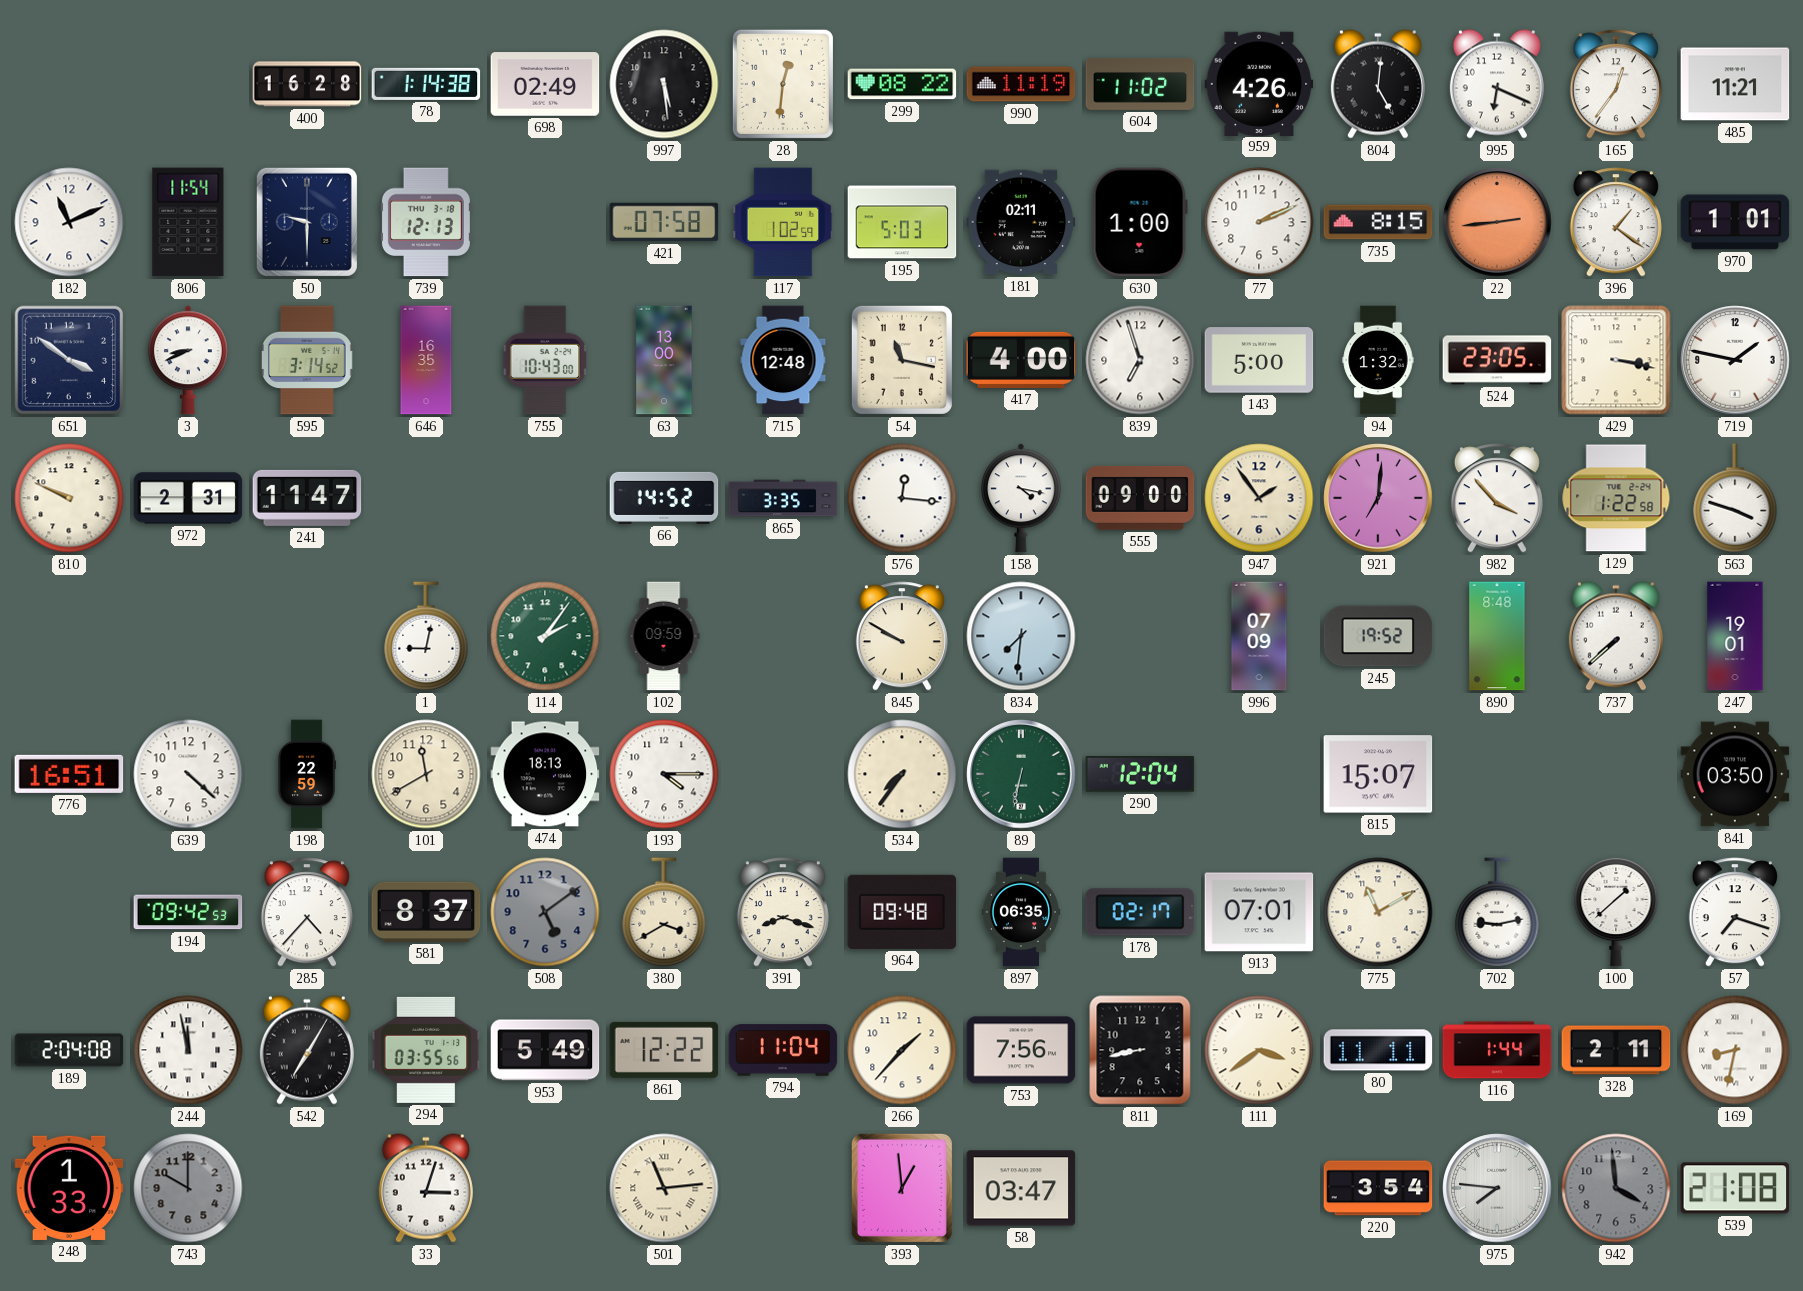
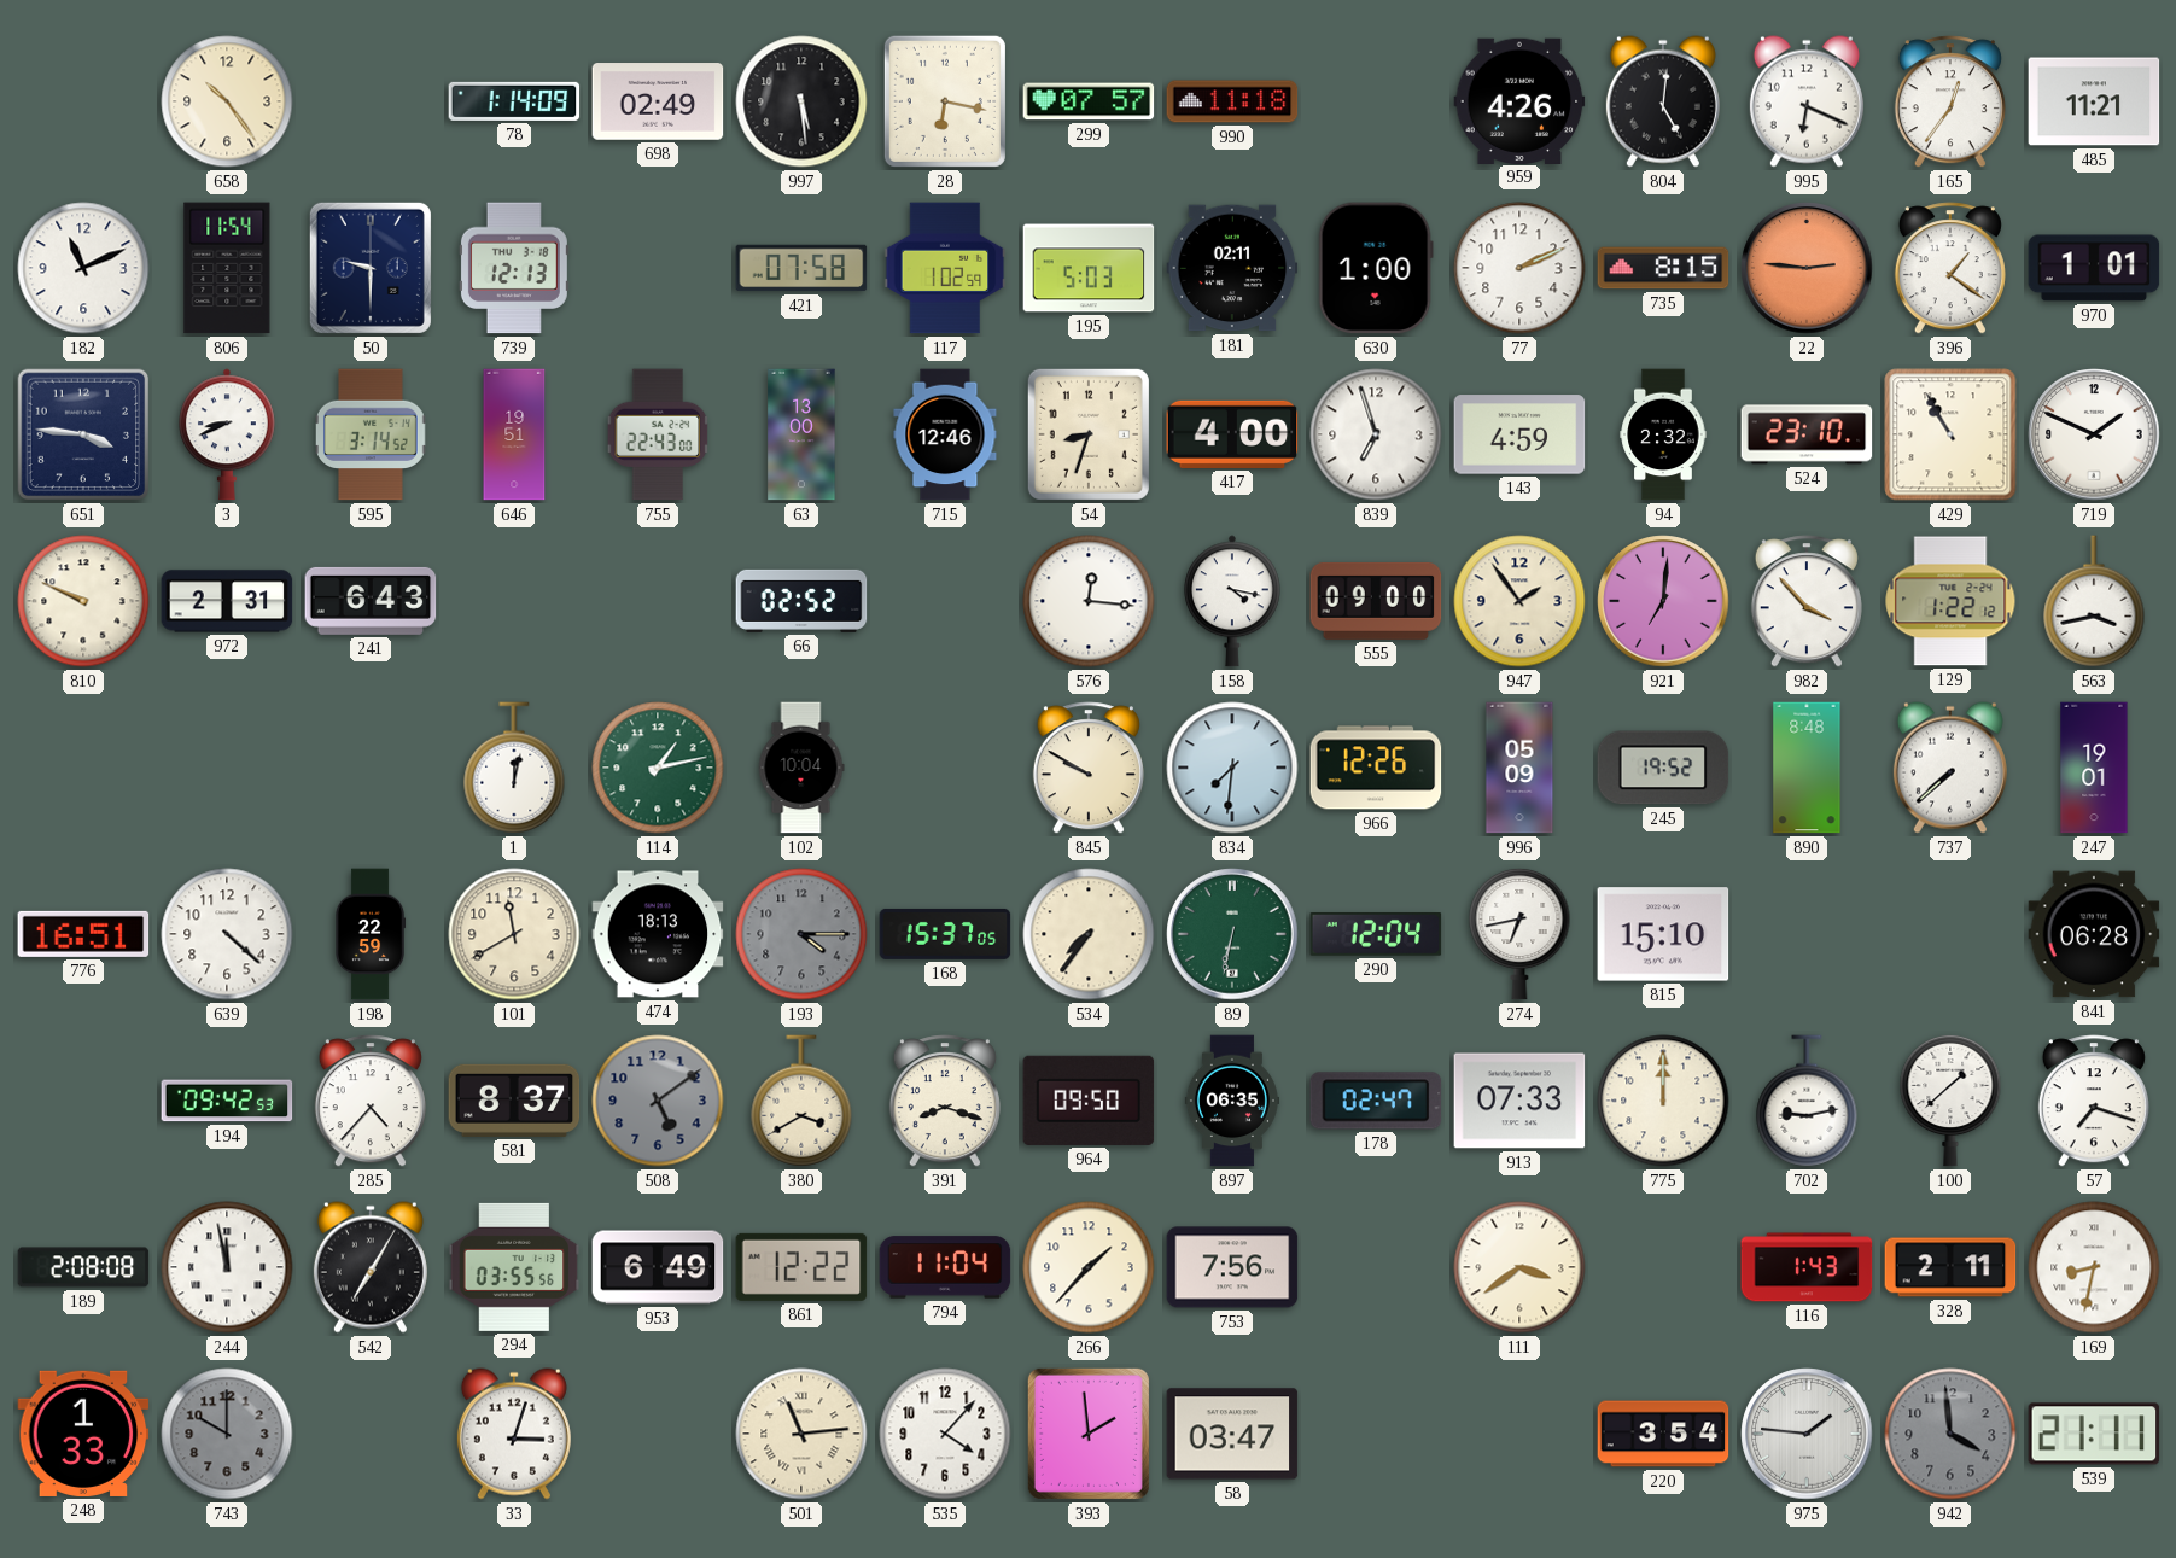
658: none -> 10:24 (227, 101)
400: 16:28 -> none (307, 84)
78: 1:14:38 -> 1:14:09 (514, 101)
28: 12:31 -> 6:17 (945, 101)
299: 08:22 -> 07:57 (1089, 101)
990: 11:19 -> 11:18 (1232, 101)
604: 11:02 -> none (1140, 85)
22: 2:44 -> 2:46 (1807, 268)
651: 3:51 -> 3:46 (83, 434)
646: 16:35 -> 19:51 (514, 434)
755: 10:43 -> 22:43 (658, 434)
715: 12:48 -> 12:46 (945, 434)
54: 11:17 -> 8:33 (1089, 434)
143: 5:00 -> 4:59 (1519, 434)
94: 1:32 -> 2:32 (1663, 434)
524: 23:05 -> 23:10 (1807, 434)
429: 3:17 -> 10:55 (1950, 434)
719: 1:47 -> 1:49 (2094, 434)
241: 11:47 -> 6:43 (371, 601)
66: 14:52 -> 02:52 (801, 601)
865: 3:35 -> none (783, 498)
129: 1:22:58 -> 1:22:12 (1950, 601)
563: 3:48 -> 3:43 (2094, 601)
1: 9:02 -> 12:02 (514, 768)
114: 2:06 -> 1:13 (658, 768)
102: 09:59 -> 10:04 (801, 768)
966: none -> 12:26 (1376, 768)
996: 07:09 -> 05:09 (1519, 768)
193 dial: white -> grey (801, 934)
168: none -> 15:37 (945, 934)
274: none -> 6:43 (1519, 934)
815: 15:07 -> 15:10 (1663, 934)
841: 03:50 -> 06:28 (2094, 934)
964: 09:48 -> 09:50 (1089, 1101)
178: 02:17 -> 02:47 (1376, 1101)
913: 07:01 -> 07:33 (1519, 1101)
775: 11:10 -> 12:00 (1663, 1101)
189: 2:04 -> 2:08 (83, 1267)
953: 5:49 -> 6:49 (658, 1267)
811: 8:43 -> none (1140, 1050)
80: 11:11 -> none (1378, 1050)
116: 1:44 -> 1:43 (1807, 1267)
535: none -> 4:07 (945, 1434)
393: 12:59 -> 1:59 (1089, 1434)
975: 7:46 -> 1:46 (1807, 1434)
539: 21:08 -> 21:11 (2094, 1434)
